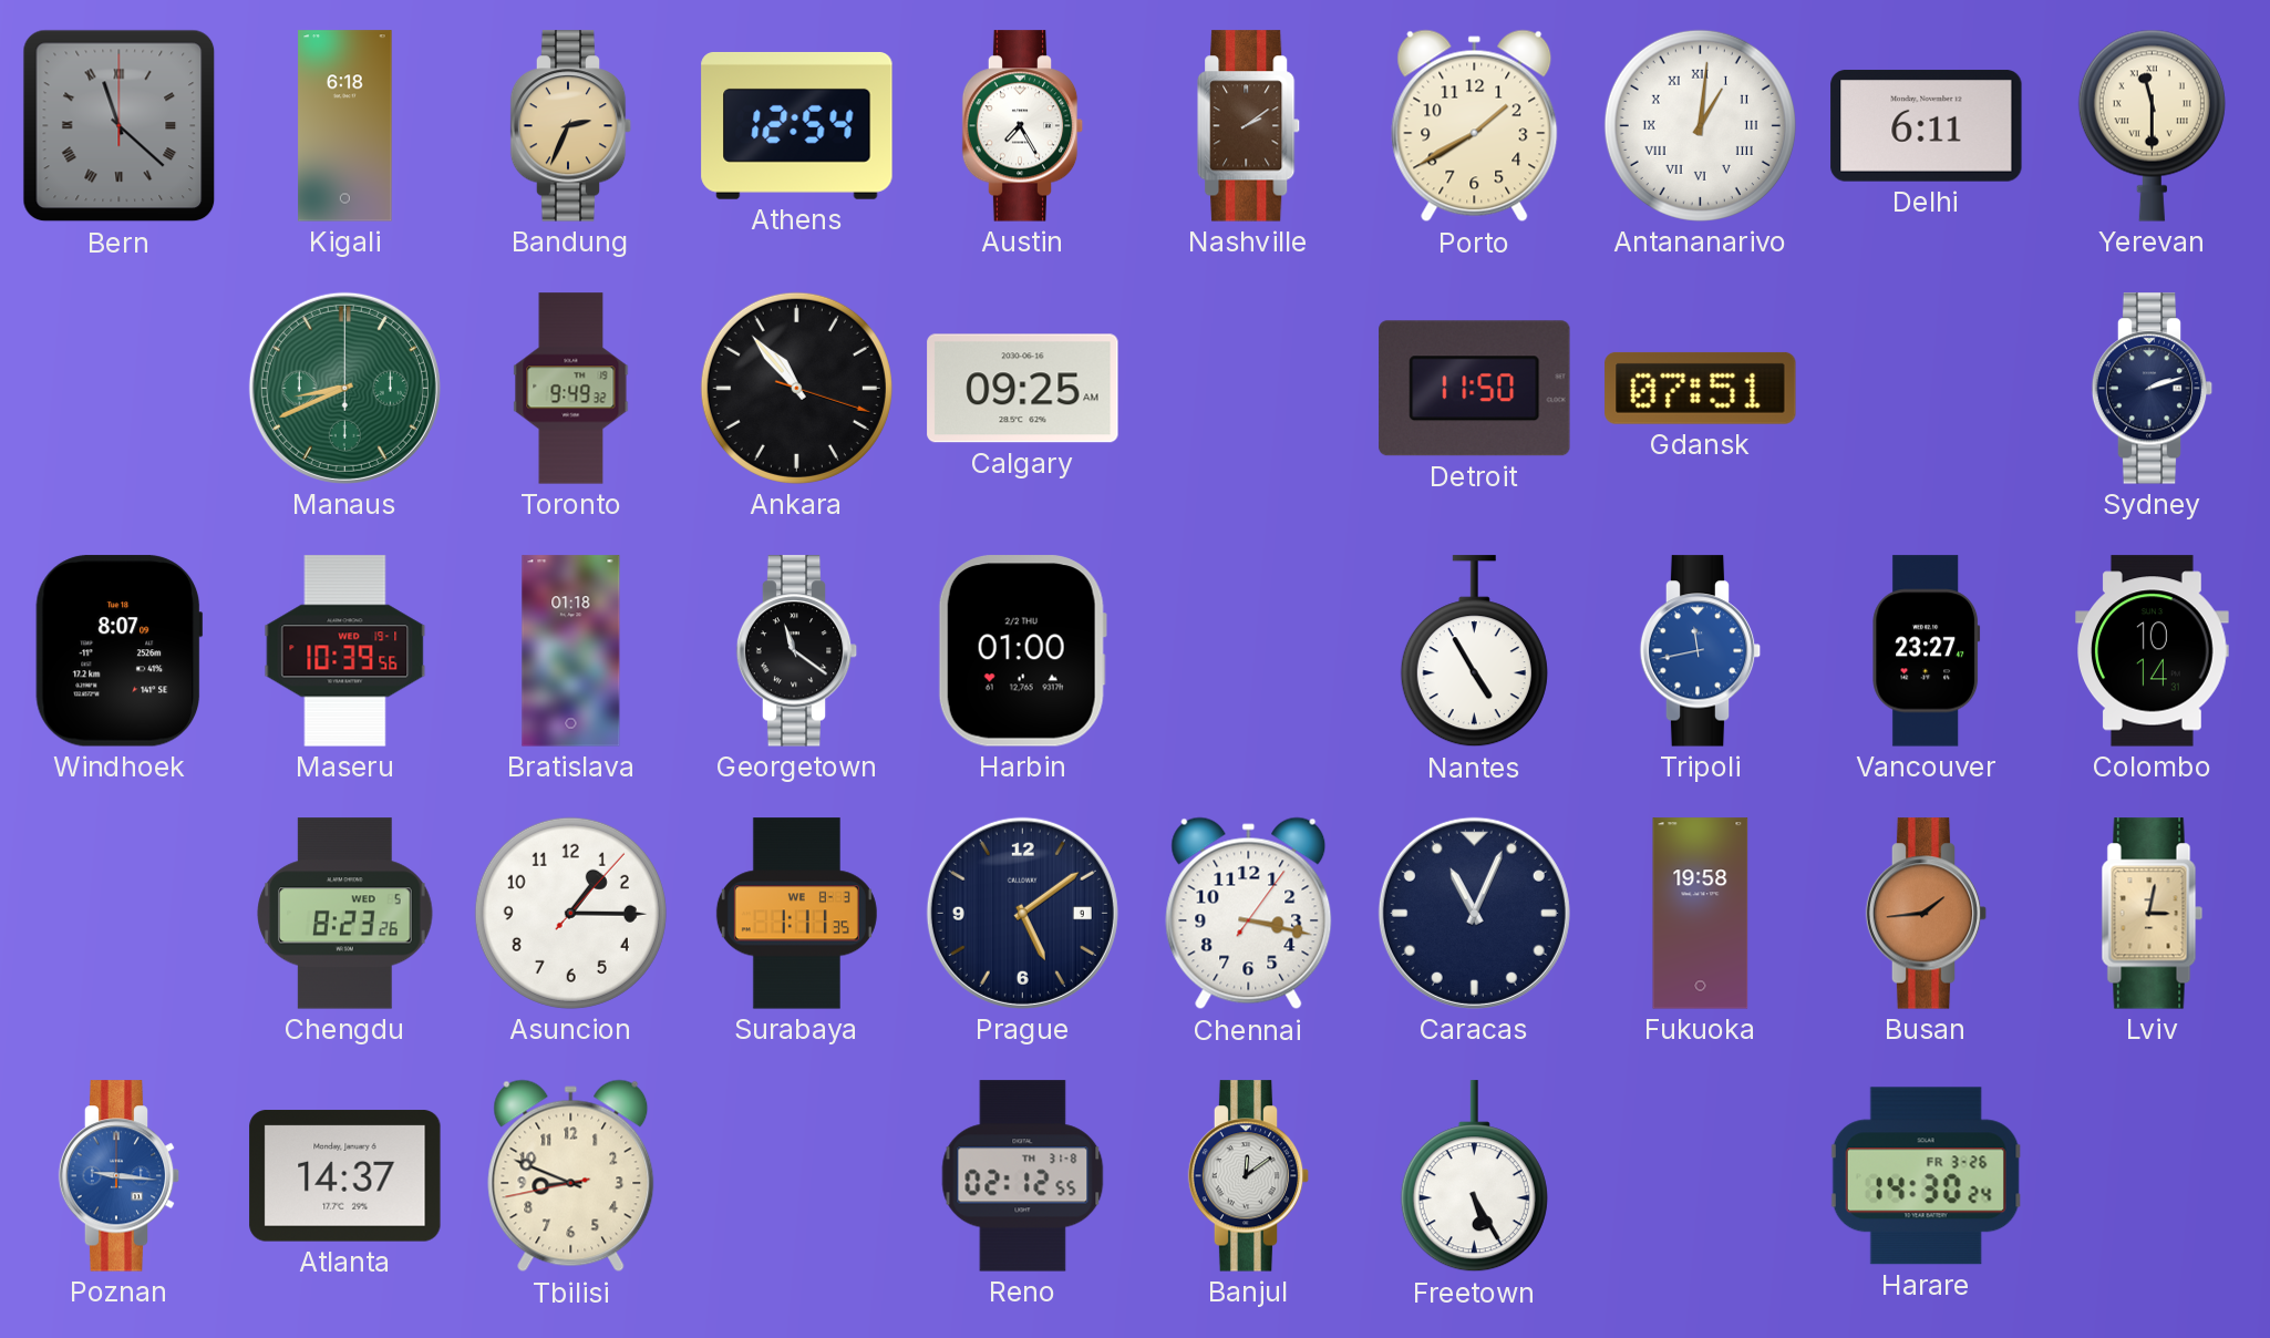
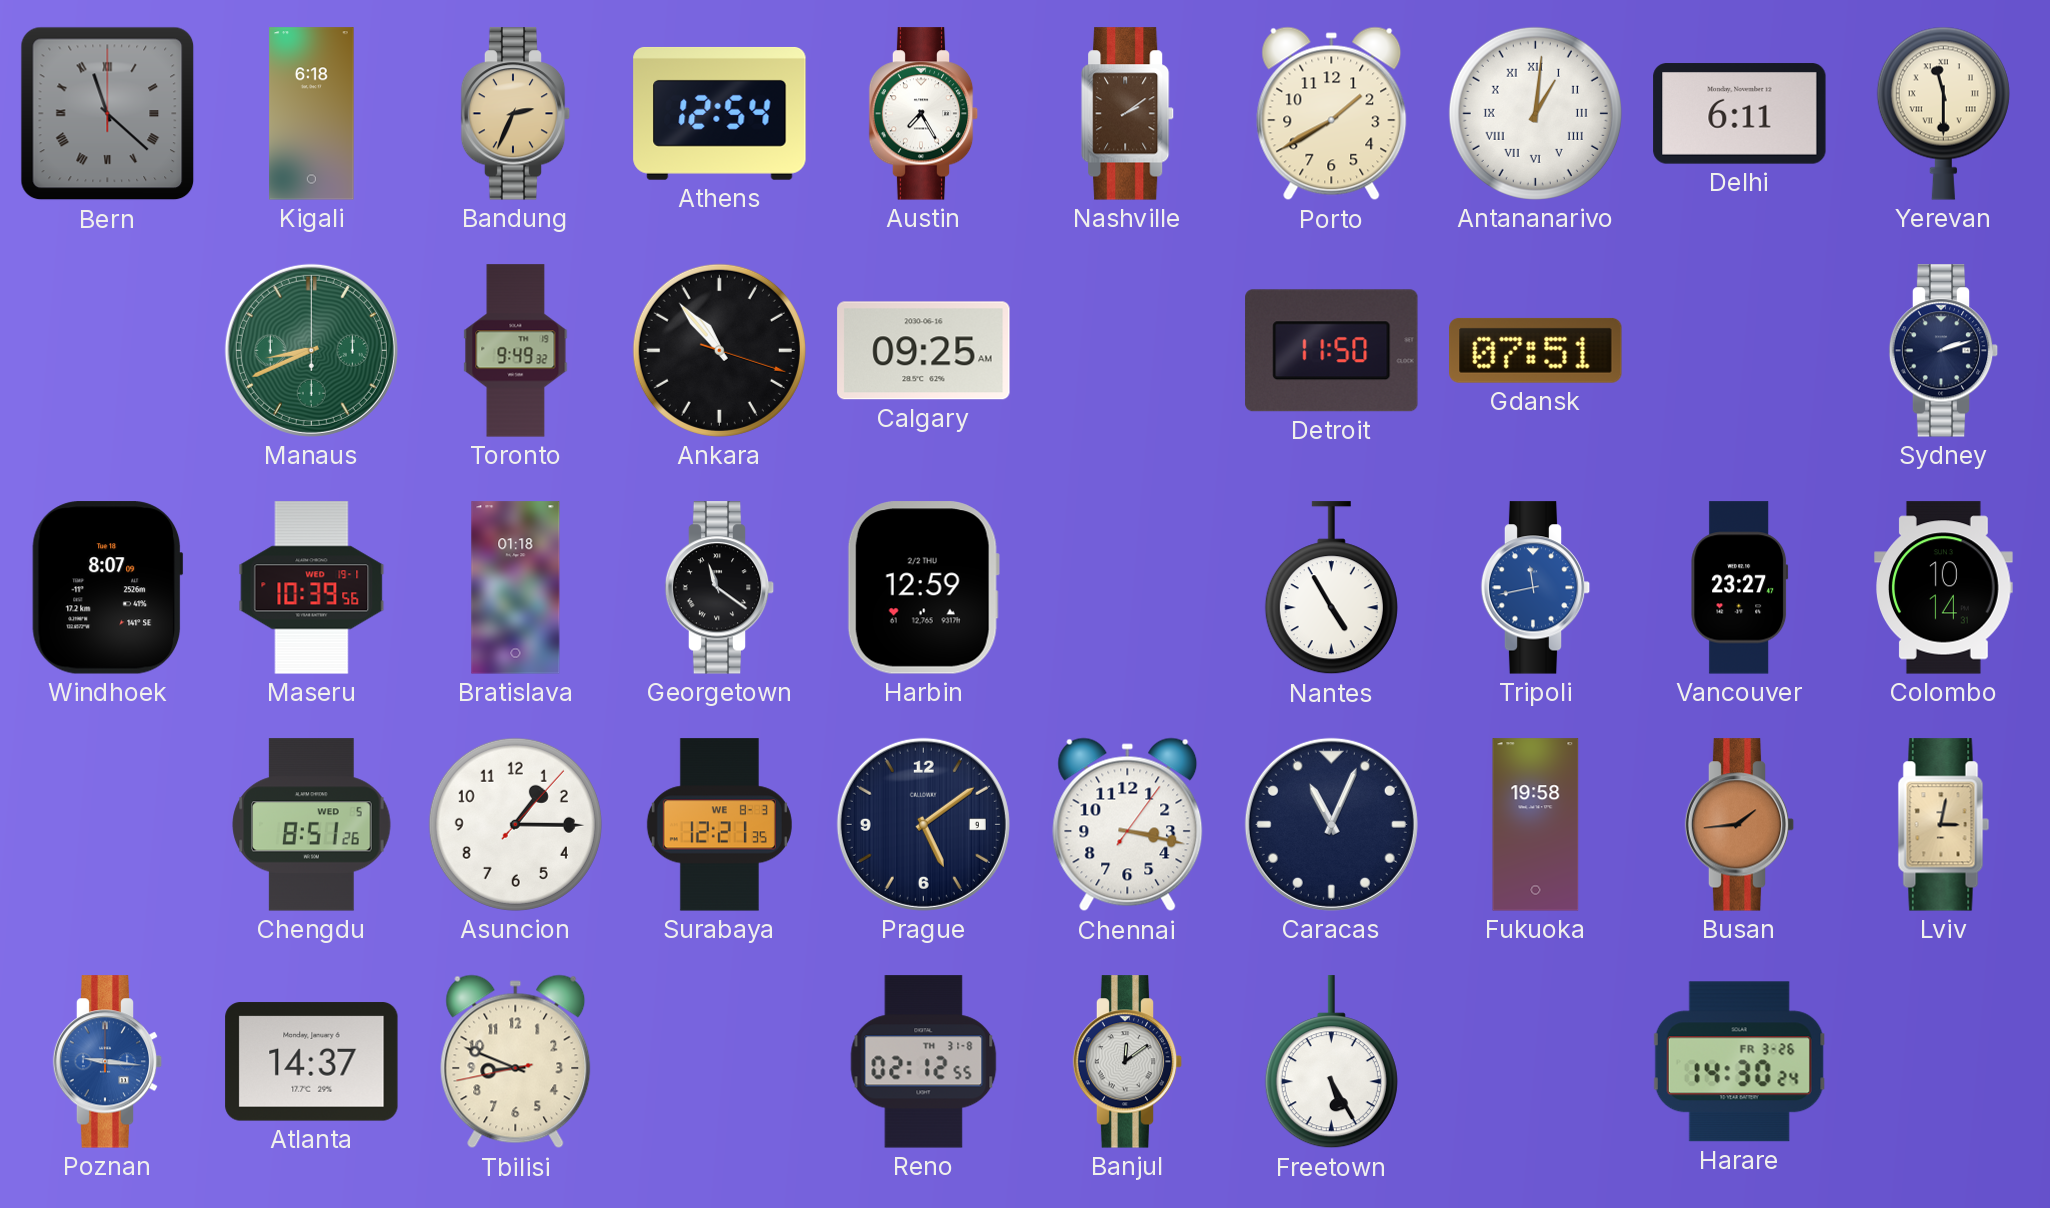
Harbin: 01:00 -> 12:59 (923, 588)
Chengdu: 8:23 -> 8:51 (312, 825)
Surabaya: 1:11 -> 12:21 (719, 825)
